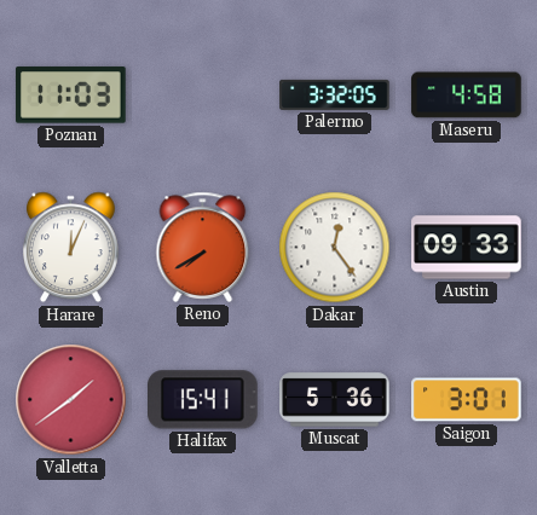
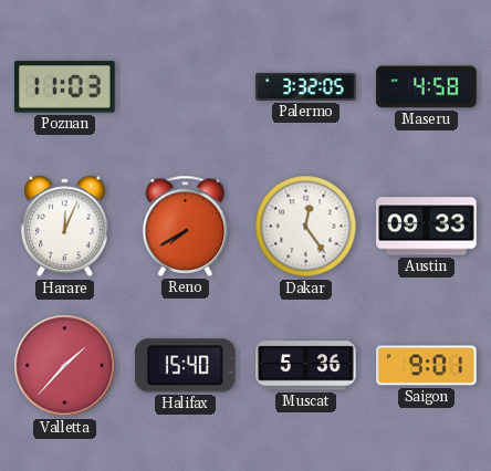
Valletta: 1:39 -> 1:37 (65, 366)
Halifax: 15:41 -> 15:40 (186, 366)
Saigon: 3:01 -> 9:01 (427, 366)
